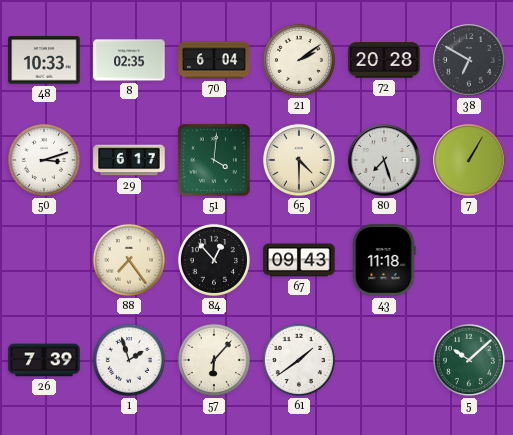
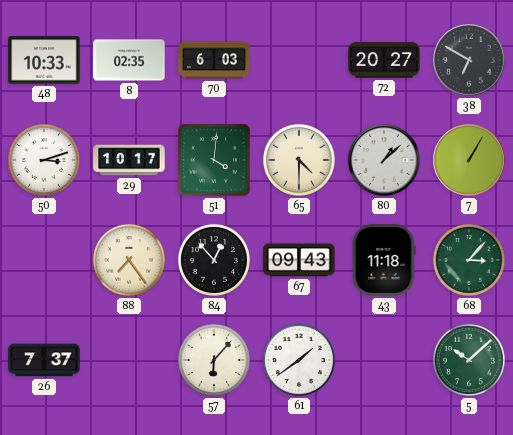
70: 6:04 -> 6:03 (214, 60)
21: 2:09 -> none (299, 60)
72: 20:28 -> 20:27 (384, 60)
29: 6:17 -> 10:17 (129, 160)
80: 7:27 -> 1:08 (384, 160)
68: none -> 3:07 (469, 260)
26: 7:39 -> 7:37 (44, 360)
1: 1:57 -> none (129, 360)
